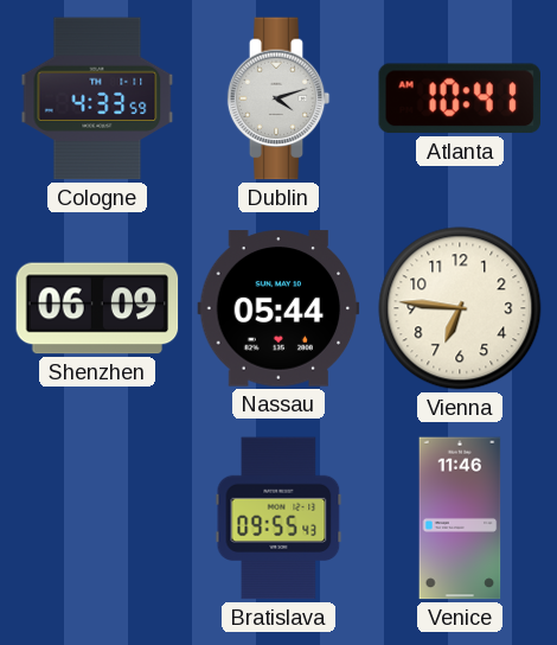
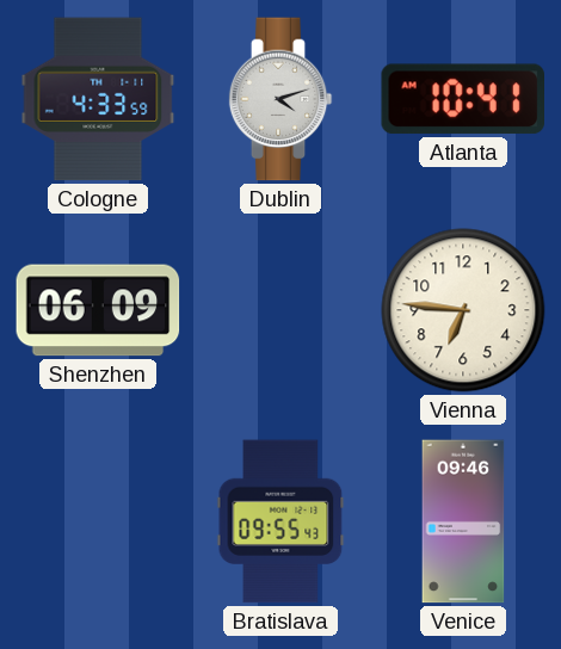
Nassau: 05:44 -> none (278, 308)
Venice: 11:46 -> 09:46 (463, 521)
